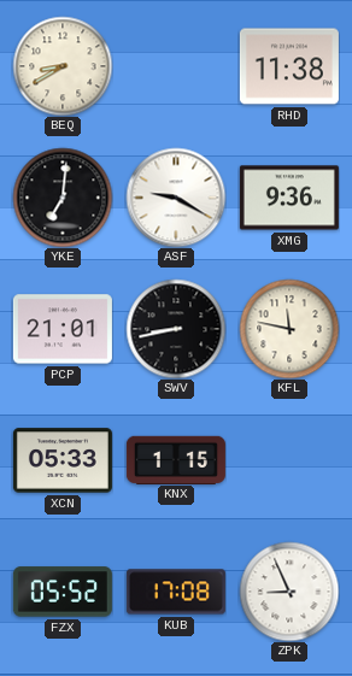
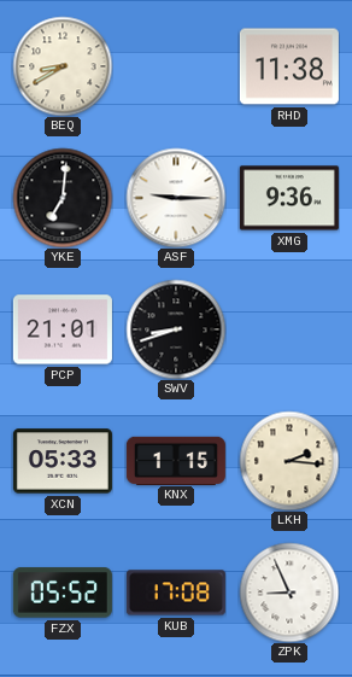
ASF: 9:20 -> 9:15 (176, 198)
SWV: 8:43 -> 8:42 (176, 329)
KFL: 11:47 -> none (289, 329)
LKH: none -> 2:16 (289, 461)
